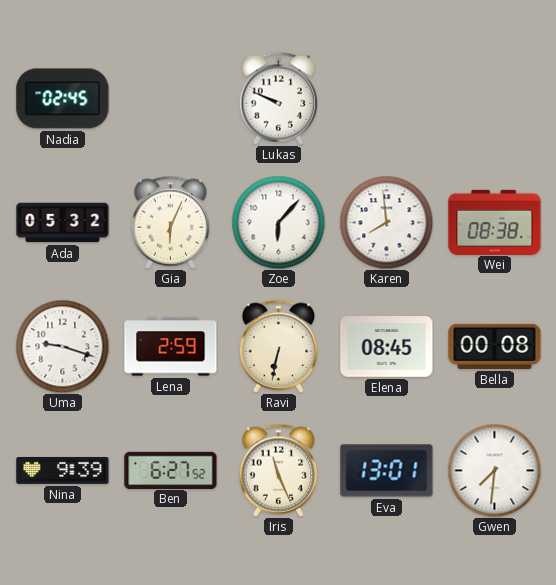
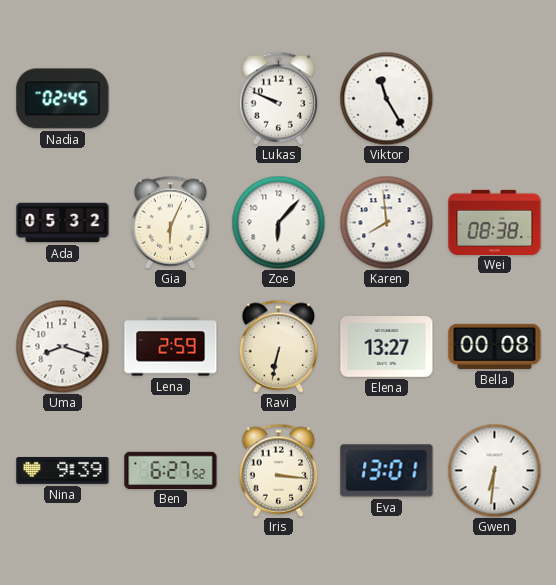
Viktor: none -> 11:25 (386, 98)
Uma: 9:18 -> 8:18 (62, 346)
Elena: 08:45 -> 13:27 (387, 347)
Iris: 11:26 -> 3:16 (279, 470)
Gwen: 7:31 -> 6:31 (494, 470)
